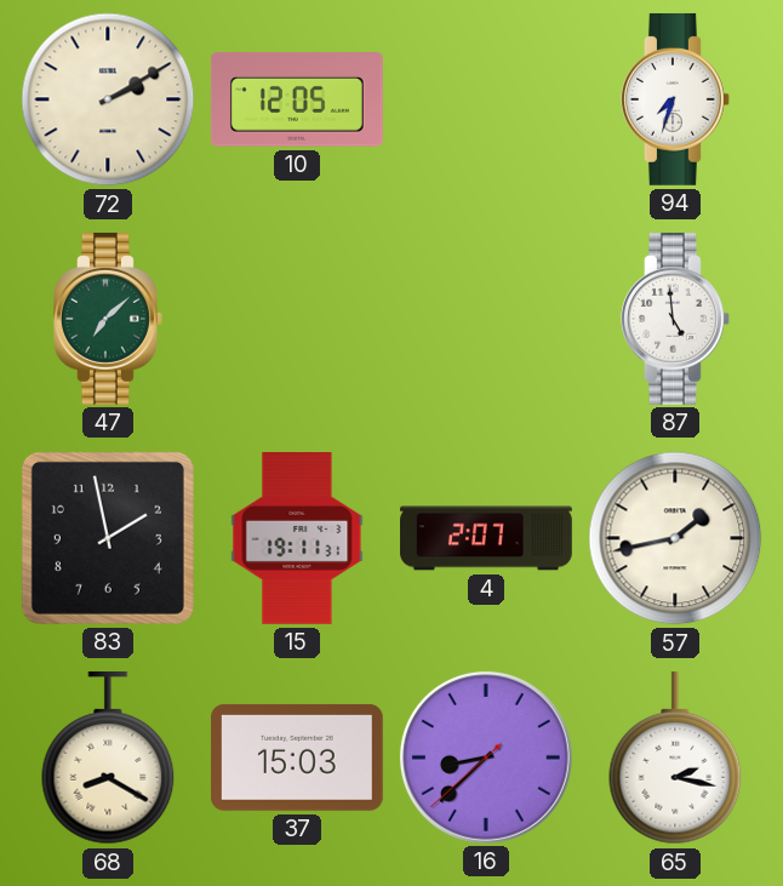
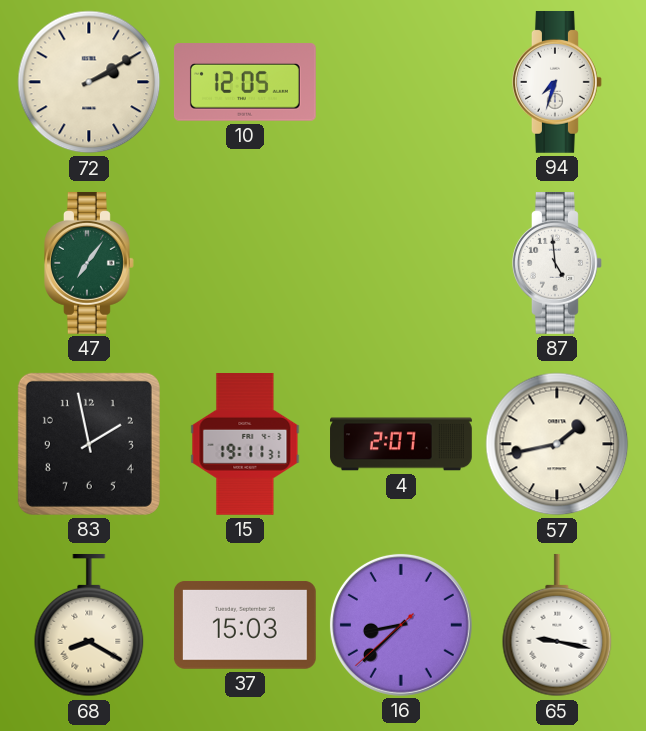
47: 7:08 -> 7:06 (90, 263)
65: 2:17 -> 9:17 (557, 625)
